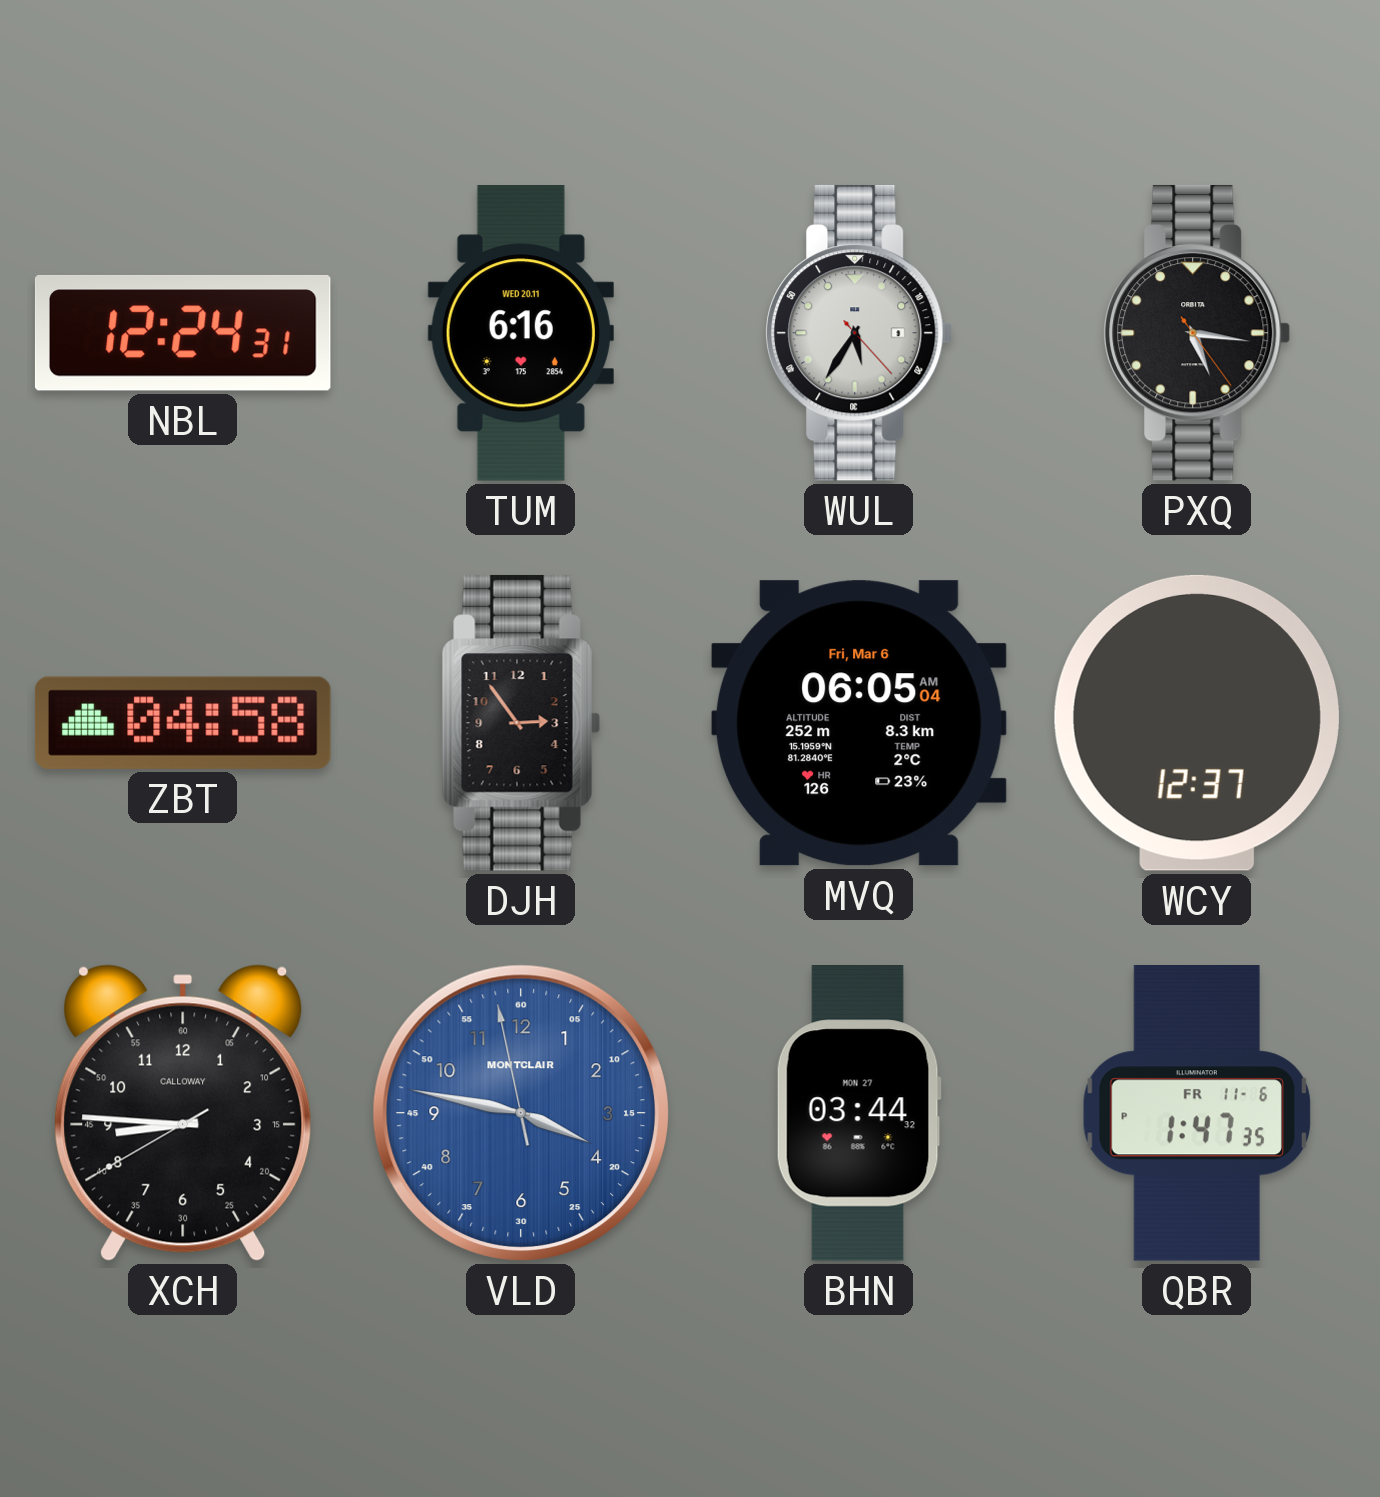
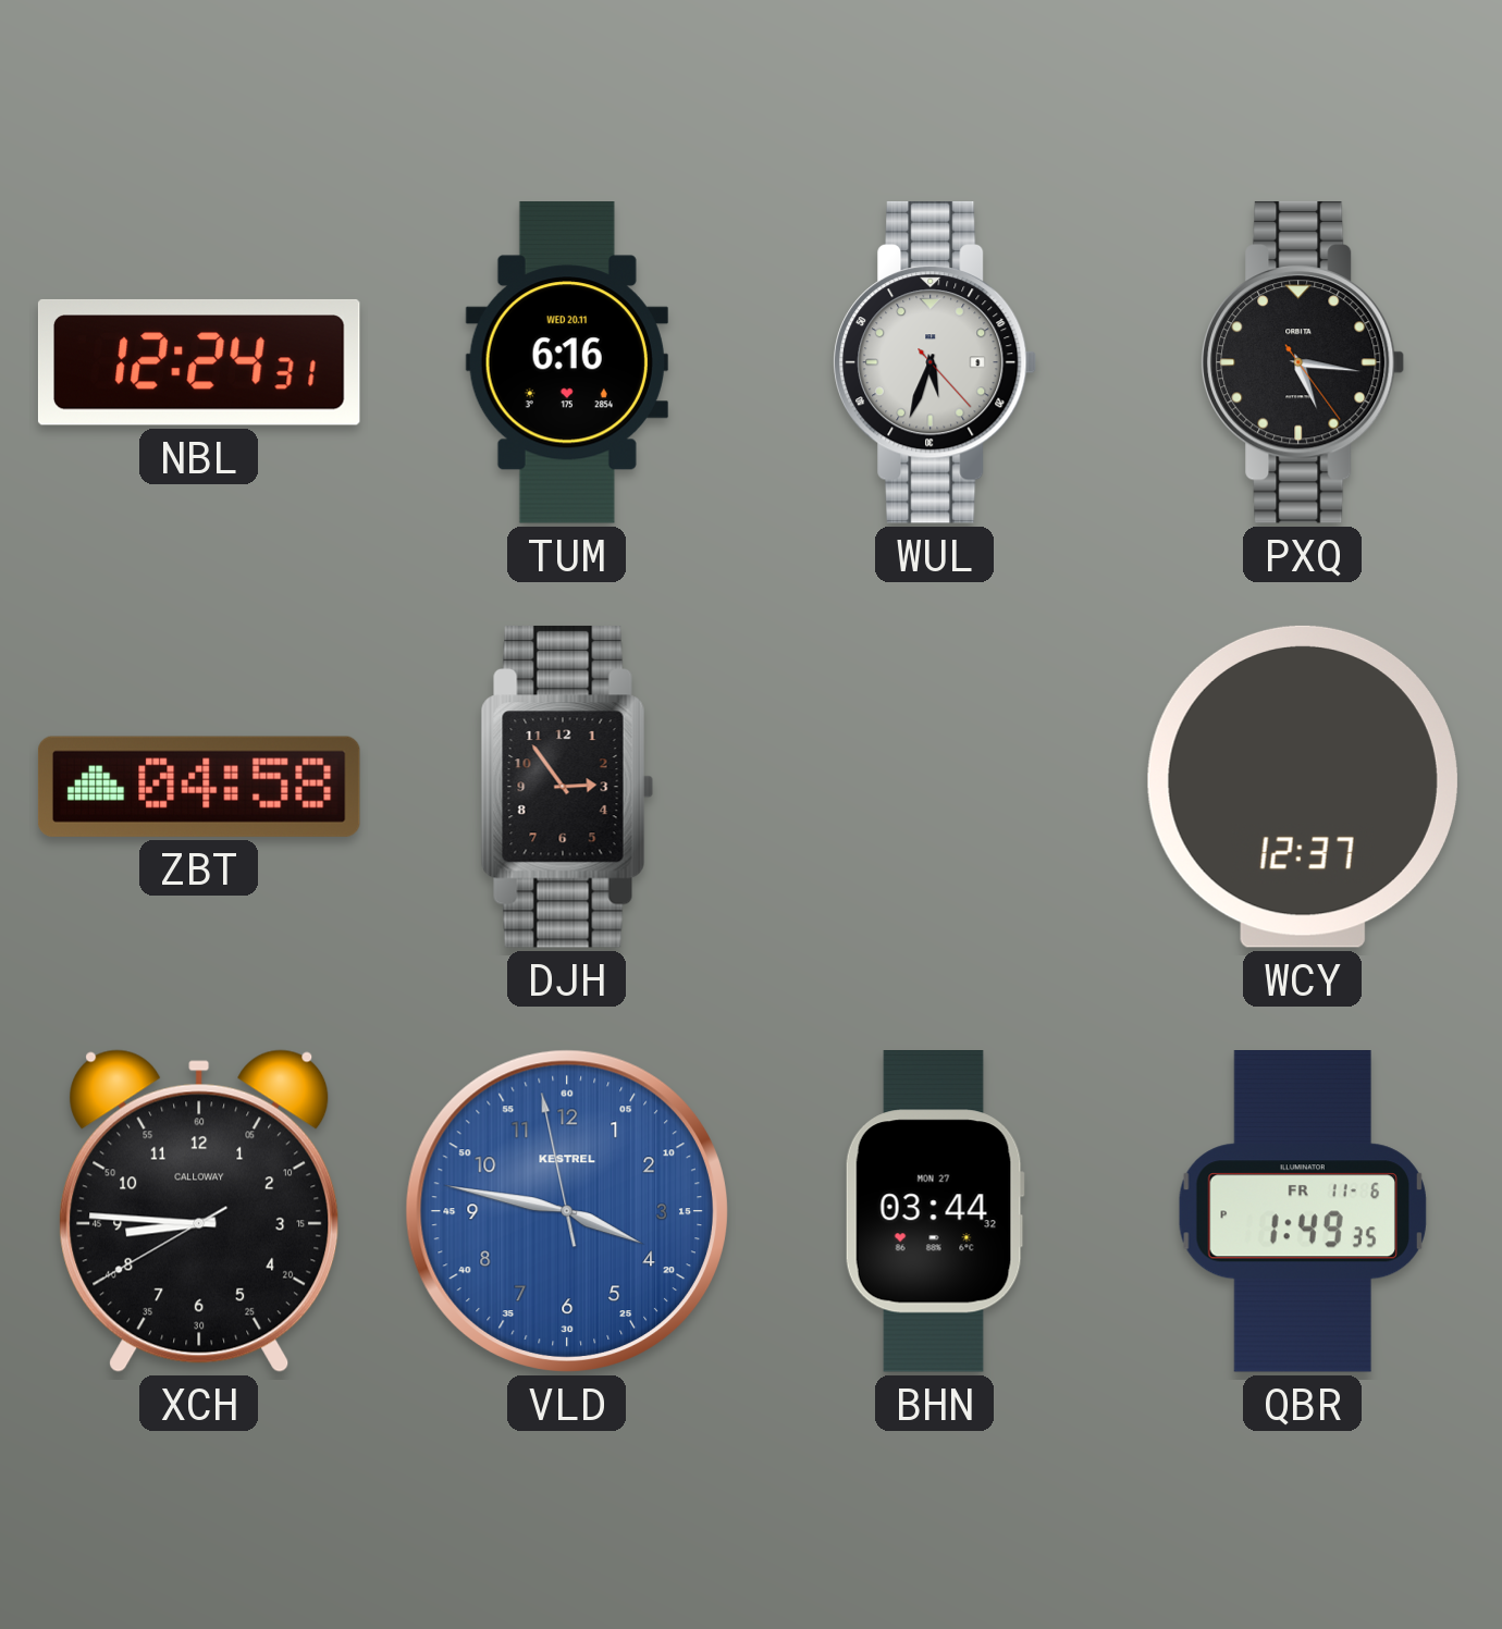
WUL: 5:35 -> 5:33 (935, 362)
MVQ: 06:05 -> none (859, 723)
VLD brand: MONTCLAIR -> KESTREL (567, 1211)
QBR: 1:47 -> 1:49 (1303, 1212)
